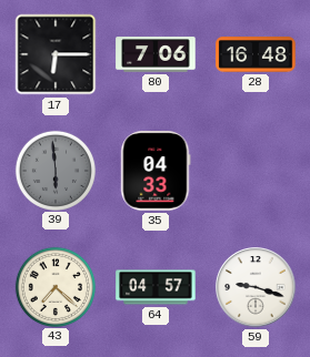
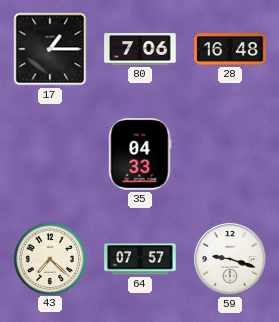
17: 6:15 -> 1:15 (50, 49)
39: 5:59 -> none (54, 170)
64: 04:57 -> 07:57 (140, 259)
